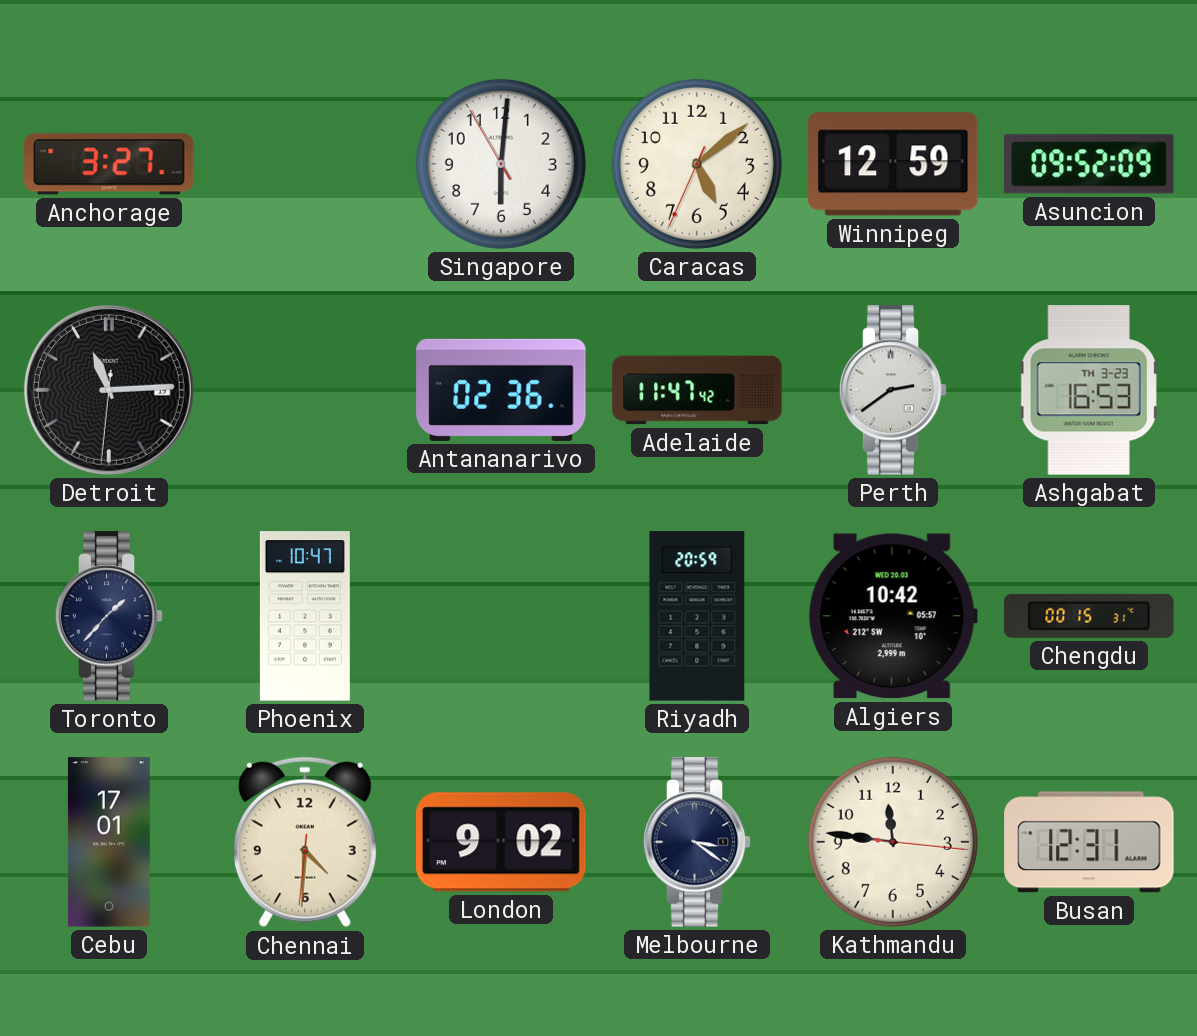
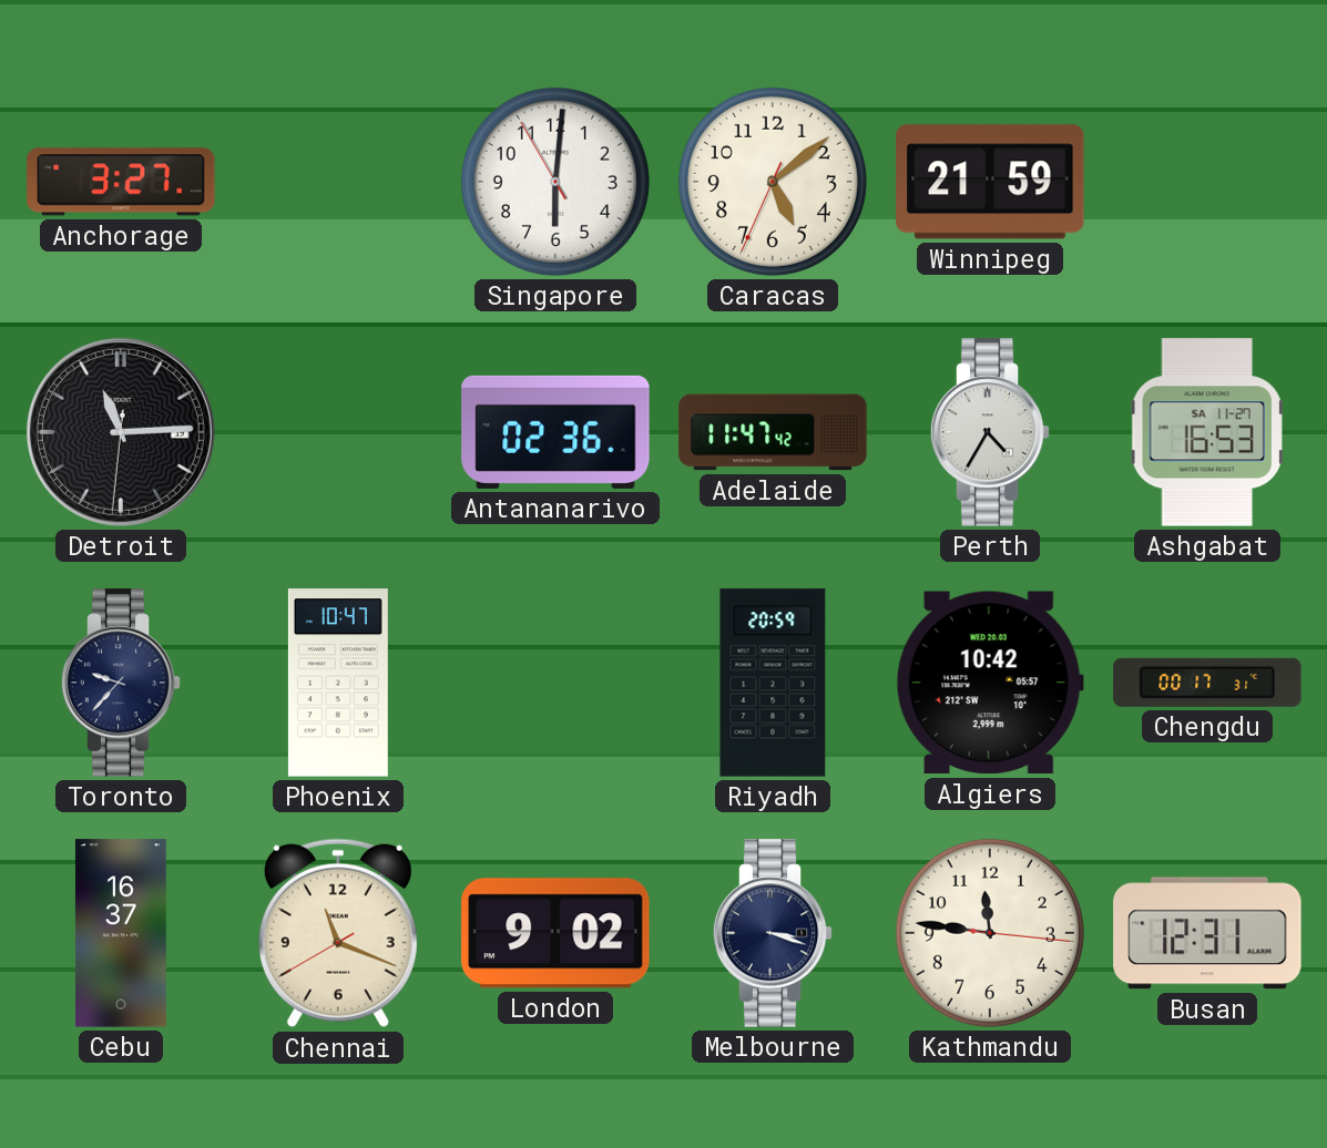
Winnipeg: 12:59 -> 21:59 (990, 182)
Asuncion: 09:52 -> none (1089, 164)
Perth: 2:39 -> 4:35 (990, 432)
Ashgabat date: TH 3-23 -> SA 11-27 (1207, 432)
Toronto: 1:37 -> 9:37 (121, 683)
Chengdu: 00:15 -> 00:17 (1207, 683)
Cebu: 17:01 -> 16:37 (121, 933)
Chennai: 4:30 -> 11:18 (338, 933)
Melbourne: 3:21 -> 3:18 (773, 933)
